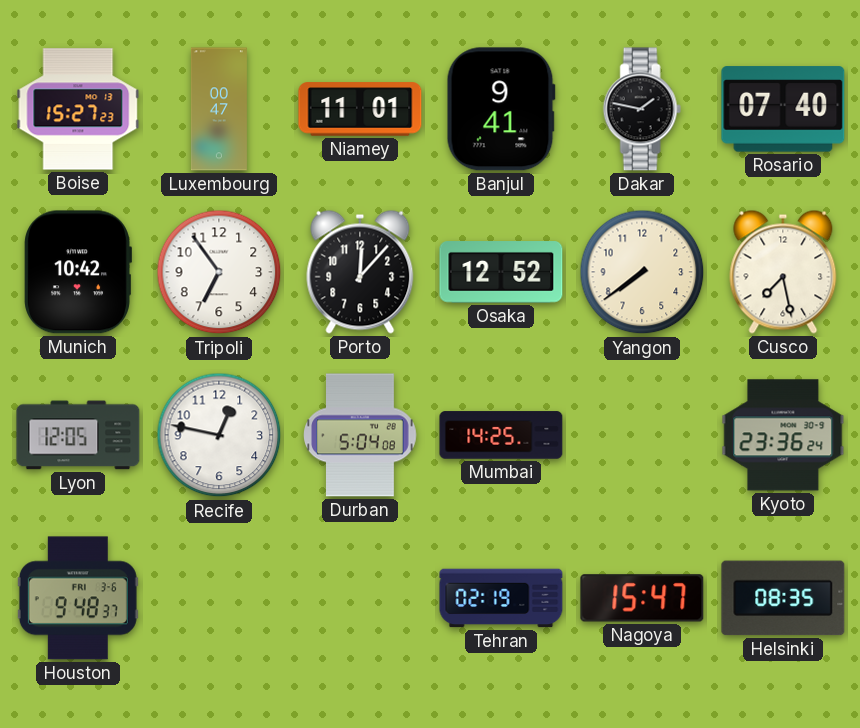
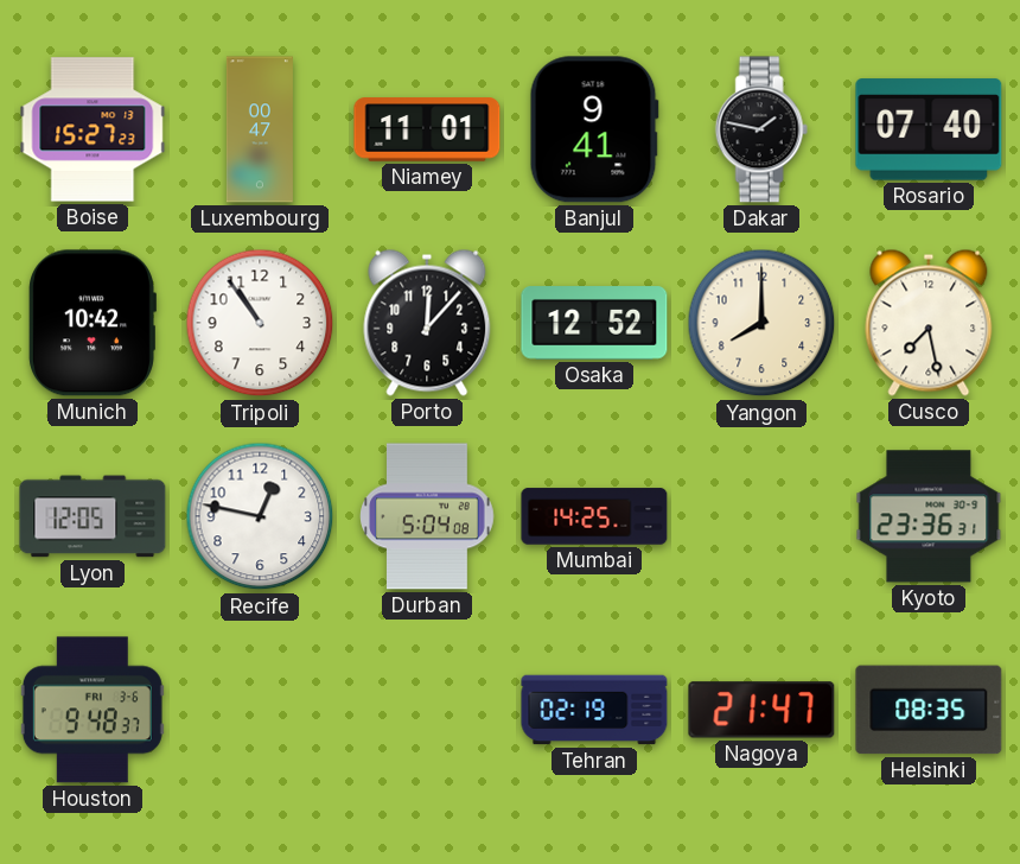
Tripoli: 6:54 -> 10:54 (260, 323)
Yangon: 7:39 -> 8:00 (761, 323)
Kyoto: 23:36:24 -> 23:36:31 (929, 516)
Nagoya: 15:47 -> 21:47 (761, 710)
